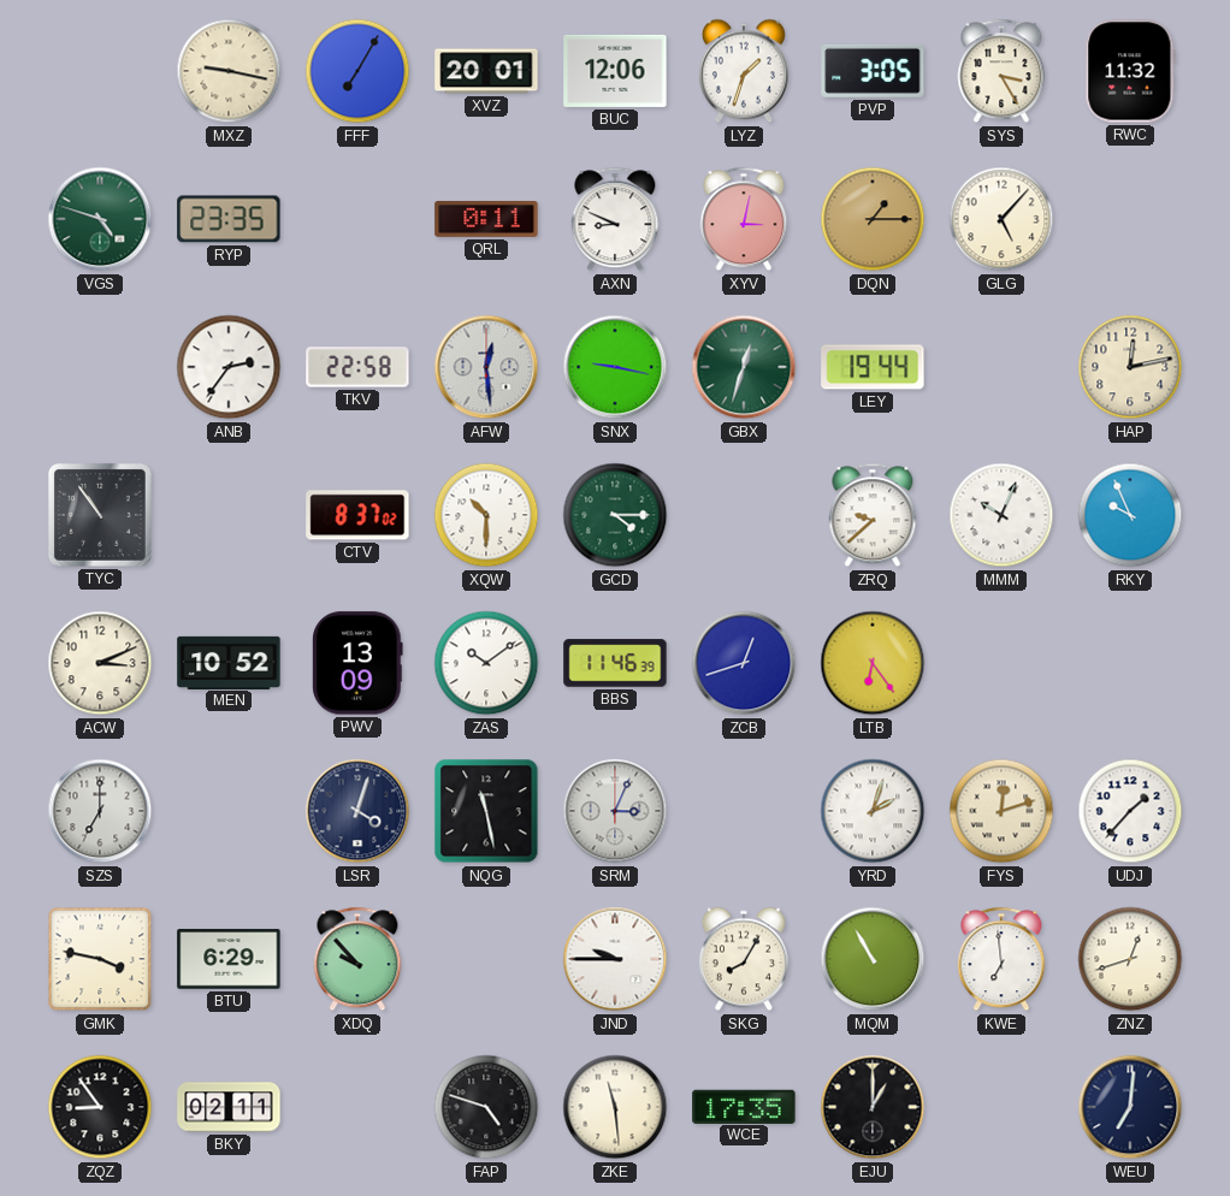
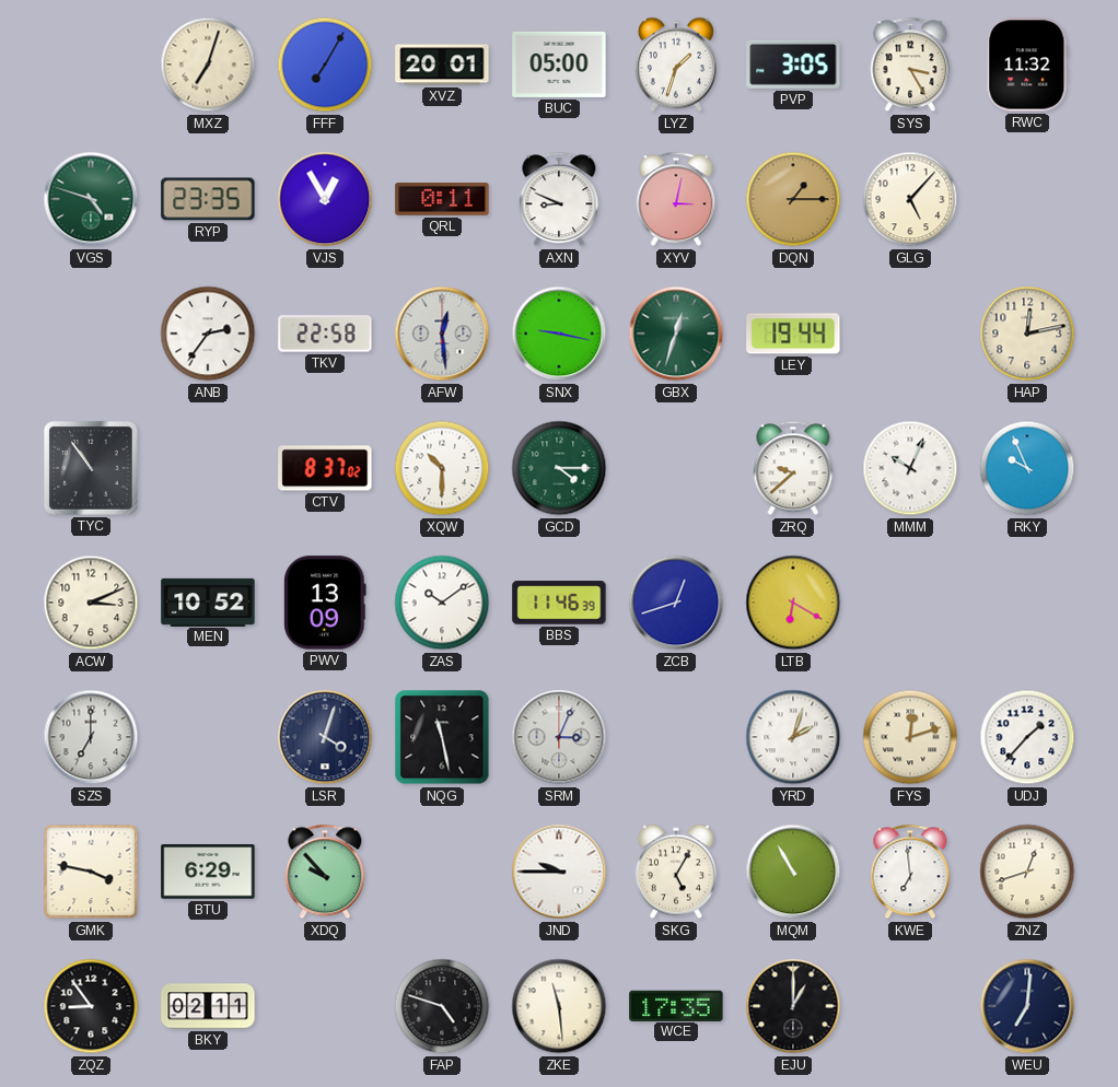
MXZ: 9:17 -> 7:03 (208, 65)
BUC: 12:06 -> 05:00 (559, 65)
VJS: none -> 12:55 (325, 199)
LTB: 6:24 -> 6:20 (793, 603)
SKG: 8:05 -> 5:05 (676, 872)
